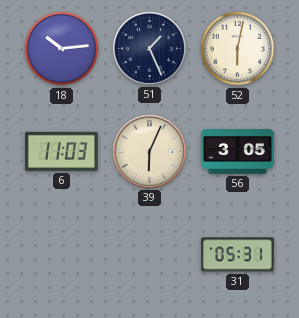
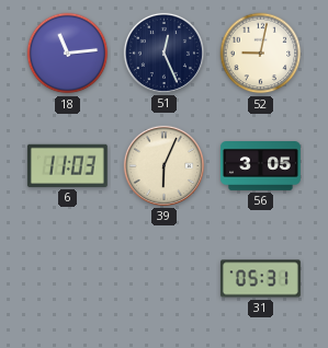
18: 10:14 -> 11:14 (68, 54)
51: 1:26 -> 12:26 (163, 53)
52: 6:02 -> 9:02 (261, 54)
